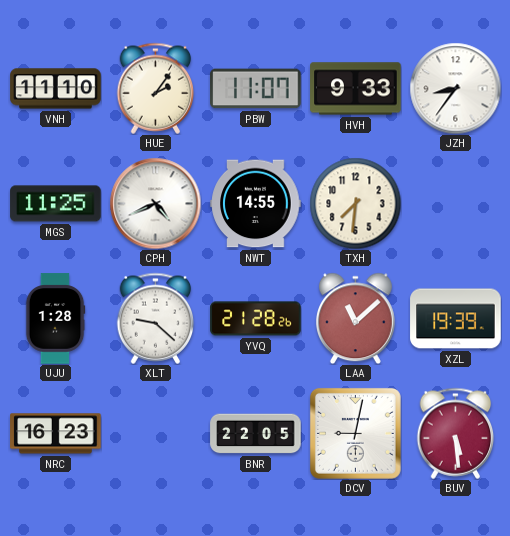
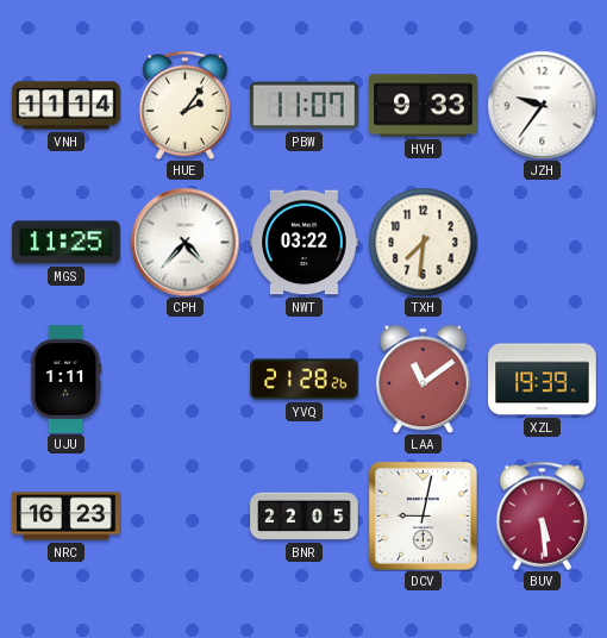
VNH: 11:10 -> 11:14 (67, 106)
JZH: 8:36 -> 9:36 (542, 105)
CPH: 4:41 -> 4:37 (184, 242)
NWT: 14:55 -> 03:22 (305, 243)
UJU: 1:28 -> 1:11 (65, 380)
XLT: 9:22 -> none (156, 318)
LAA: 11:08 -> 11:09 (423, 379)
